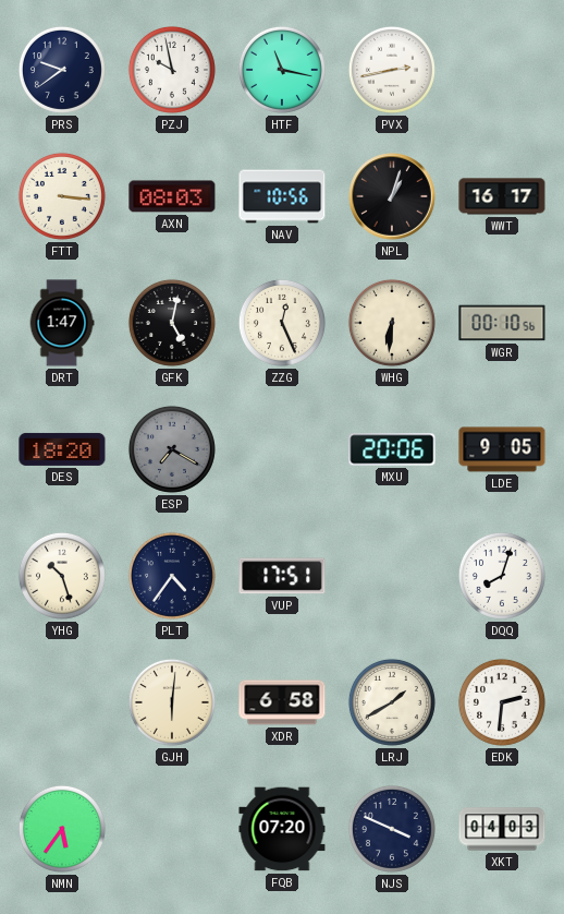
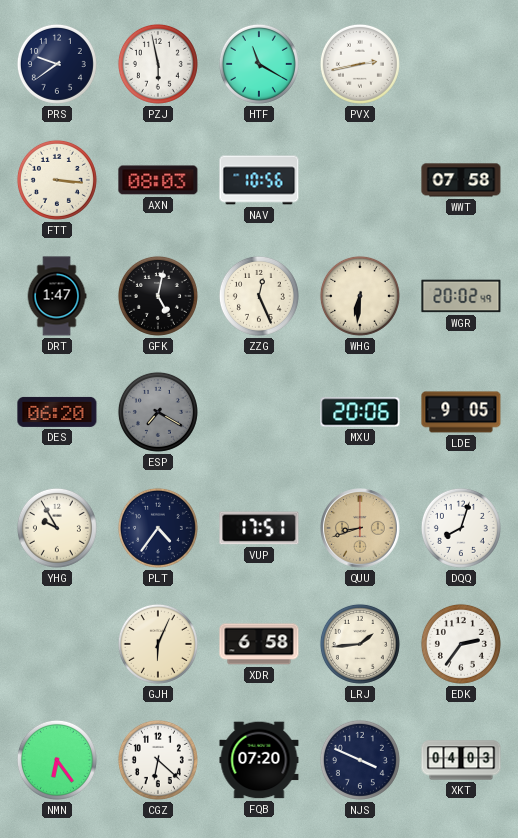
PZJ: 9:58 -> 5:58 (158, 64)
HTF: 11:17 -> 11:20 (259, 64)
NPL: 1:03 -> none (392, 196)
WWT: 16:17 -> 07:58 (461, 180)
WGR: 00:10 -> 20:02 (461, 296)
DES: 18:20 -> 06:20 (57, 412)
YHG: 10:27 -> 9:55 (57, 528)
QUU: none -> 8:42 (360, 528)
GJH: 6:01 -> 6:04 (158, 644)
LRJ: 1:40 -> 1:44 (360, 644)
EDK: 2:31 -> 2:36 (461, 644)
NMN: 5:36 -> 6:24 (57, 760)
CGZ: none -> 6:22 (158, 760)
